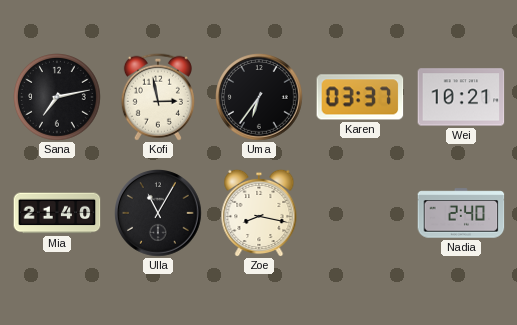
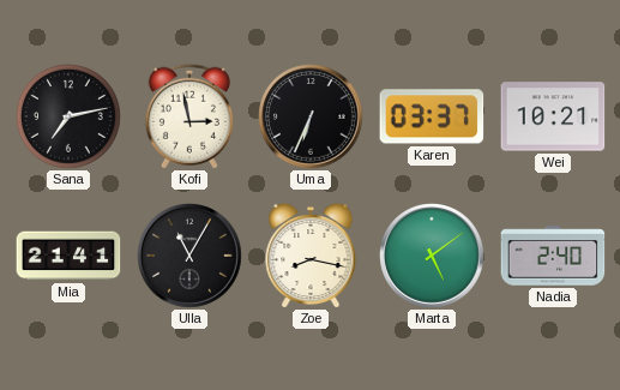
Uma: 6:36 -> 6:34 (312, 118)
Mia: 21:40 -> 21:41 (68, 256)
Marta: none -> 5:09 (433, 257)
